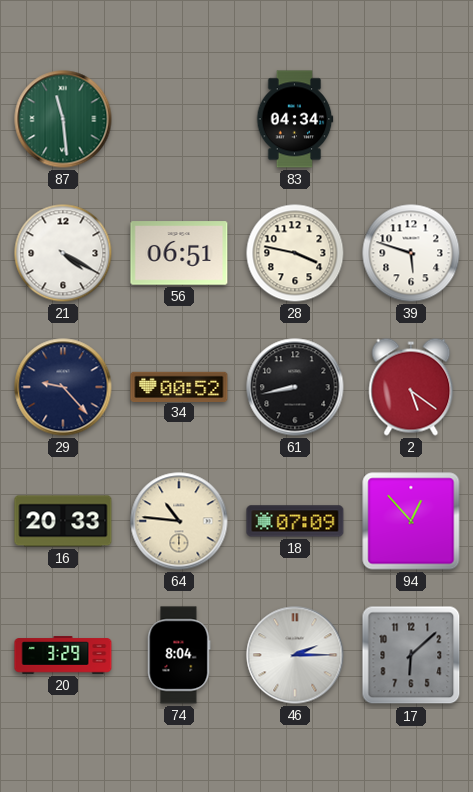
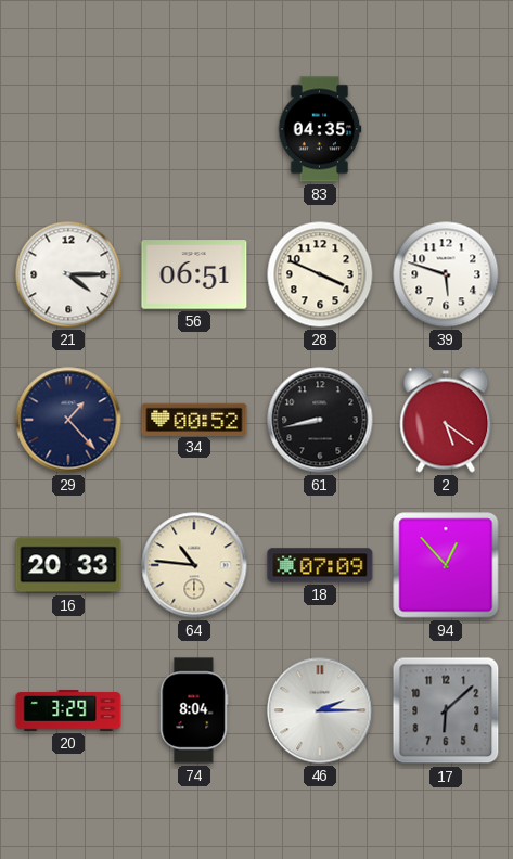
87: 11:29 -> none (63, 119)
83: 04:34 -> 04:35 (320, 129)
21: 4:20 -> 4:15 (68, 274)
28: 3:47 -> 3:49 (320, 274)
29: 9:23 -> 1:23 (68, 420)
